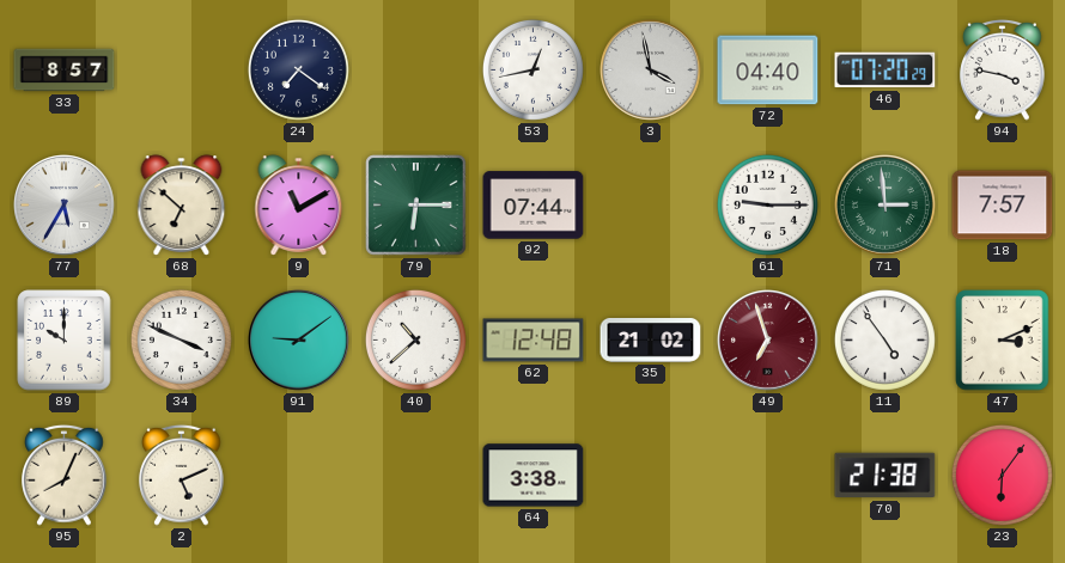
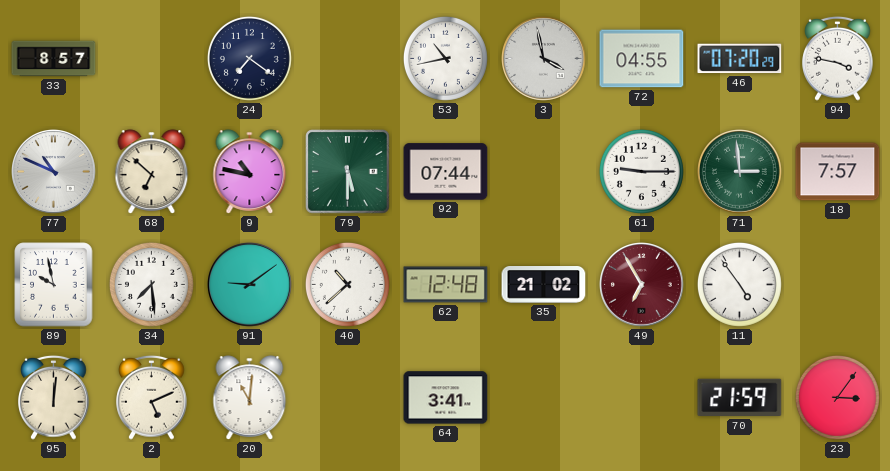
53: 12:43 -> 10:43 (445, 58)
72: 04:40 -> 04:55 (642, 59)
77: 5:35 -> 10:49 (54, 172)
9: 11:10 -> 10:47 (250, 172)
79: 6:15 -> 5:30 (348, 172)
89: 10:00 -> 9:58 (54, 285)
34: 3:49 -> 7:29 (151, 284)
49: 6:57 -> 6:55 (642, 285)
47: 3:11 -> none (1003, 341)
95: 8:04 -> 12:01 (54, 397)
20: none -> 11:01 (250, 398)
64: 3:38 -> 3:41 (446, 398)
70: 21:38 -> 21:59 (740, 398)
23: 6:06 -> 3:06 (837, 397)
